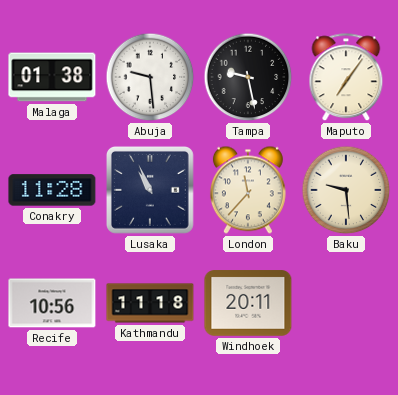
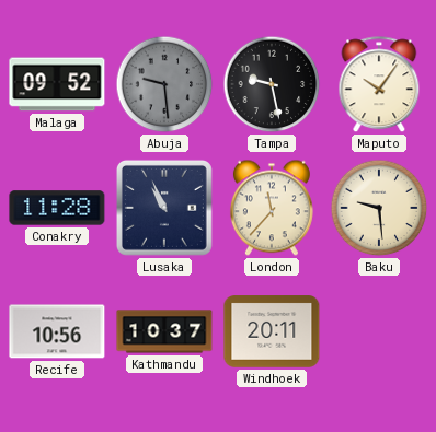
Malaga: 01:38 -> 09:52 (57, 84)
Abuja dial: white -> grey (164, 84)
Maputo: 7:06 -> 10:06 (379, 85)
Kathmandu: 11:18 -> 10:37 (164, 331)
